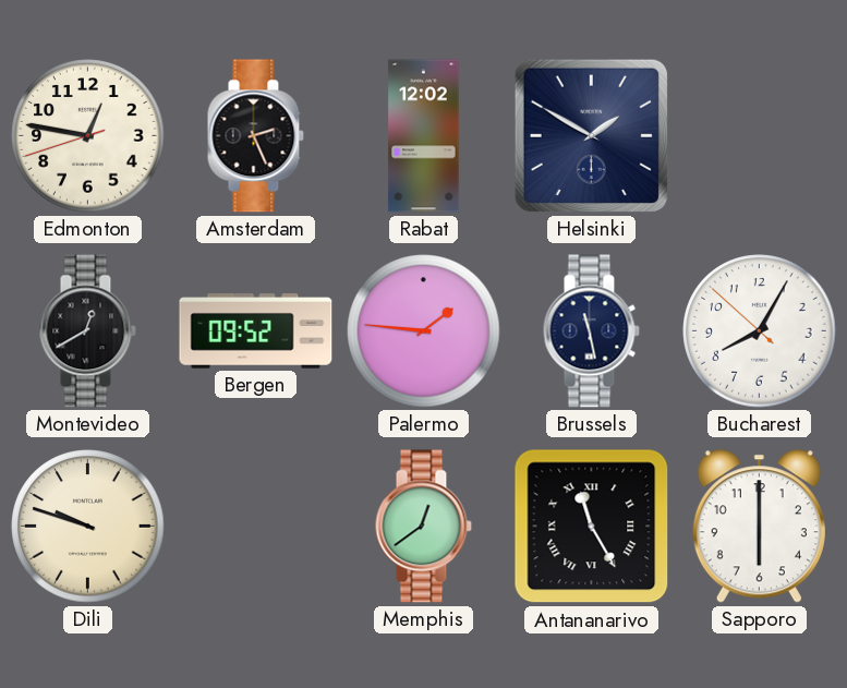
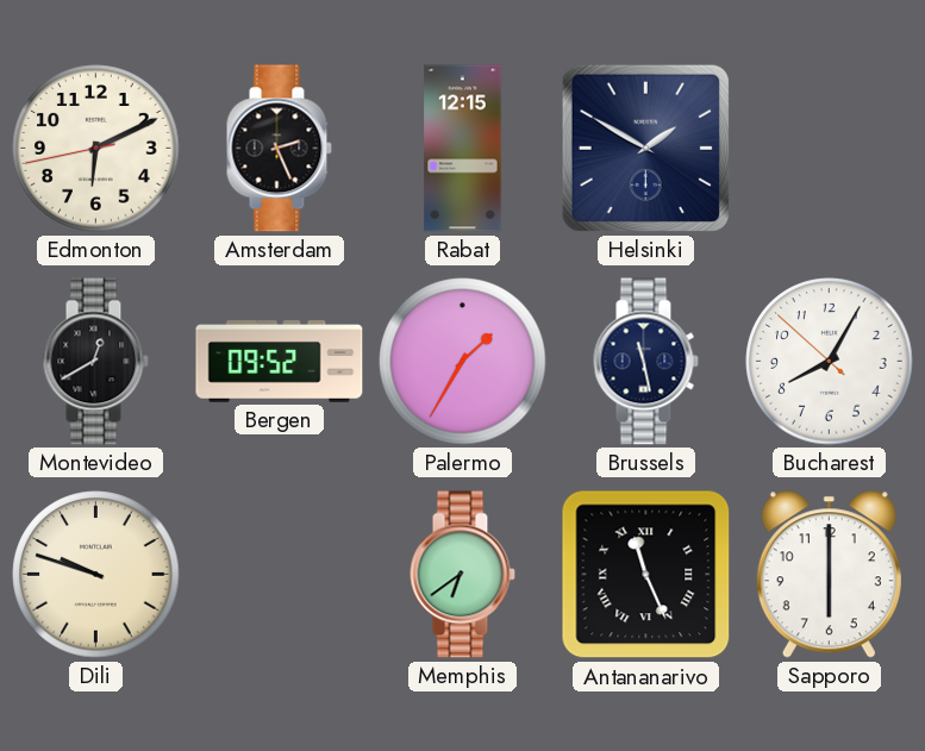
Edmonton: 12:46 -> 6:10 (96, 149)
Rabat: 12:02 -> 12:15 (463, 149)
Palermo: 1:46 -> 1:35 (463, 362)
Memphis: 12:39 -> 6:39 (462, 575)
Antananarivo: 11:25 -> 11:26 (646, 575)
